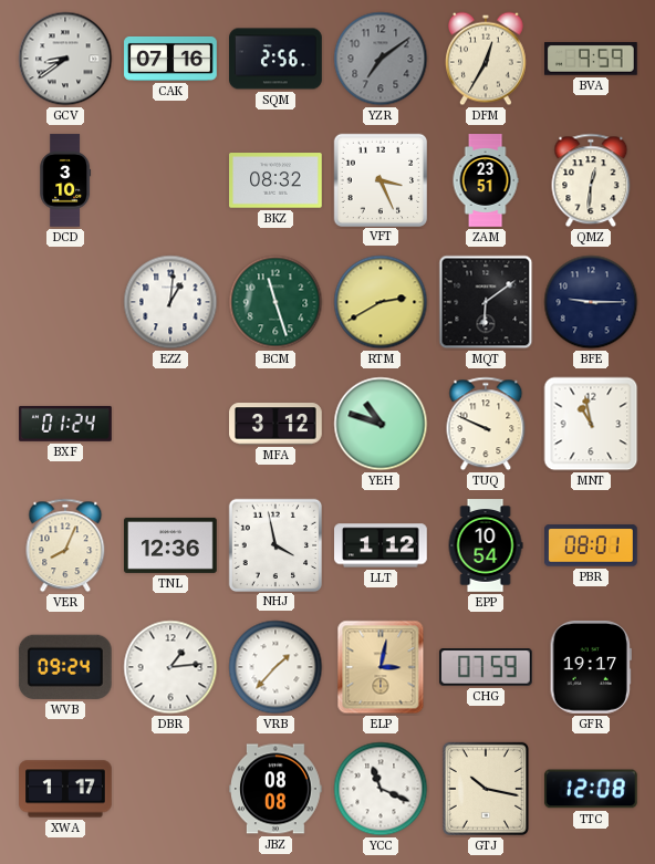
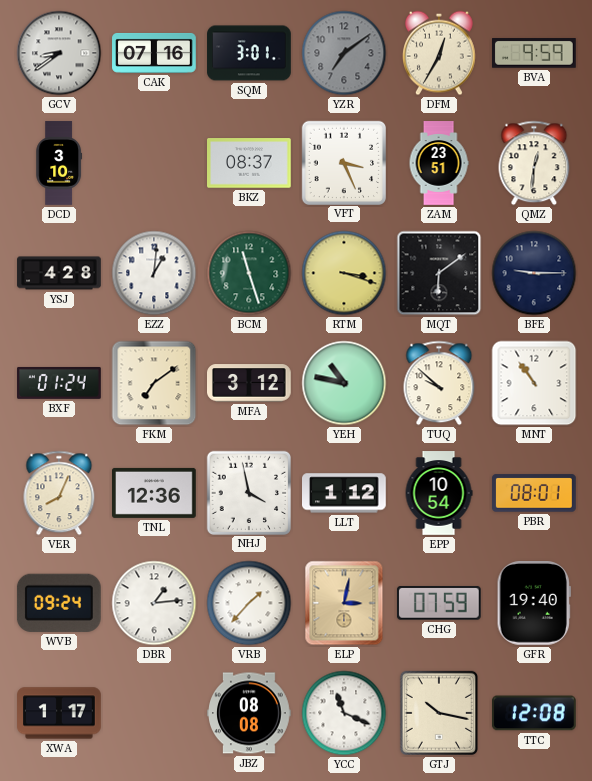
SQM: 2:56 -> 3:01 (249, 53)
BKZ: 08:32 -> 08:37 (250, 163)
YSJ: none -> 4:28 (59, 273)
RTM: 2:40 -> 3:18 (344, 273)
FKM: none -> 7:09 (154, 383)
YEH: 10:48 -> 10:47 (344, 383)
TUQ: 9:49 -> 9:52 (439, 383)
MNT: 10:58 -> 10:54 (534, 383)
GFR: 19:17 -> 19:40 (534, 604)
